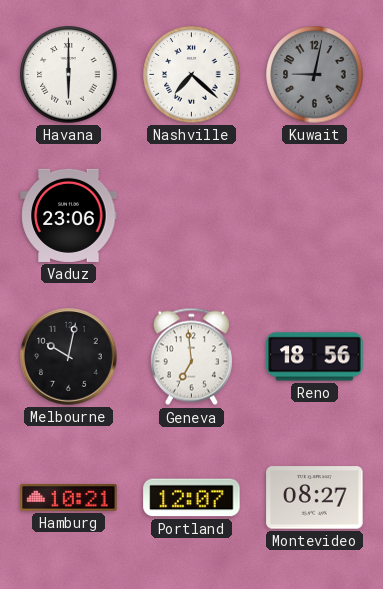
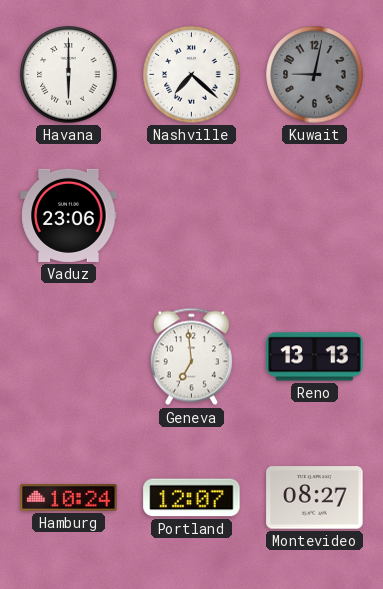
Melbourne: 10:02 -> none (69, 357)
Reno: 18:56 -> 13:13 (315, 357)
Hamburg: 10:21 -> 10:24 (69, 498)
